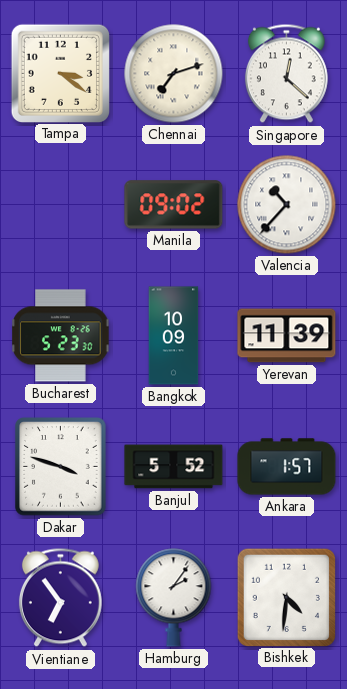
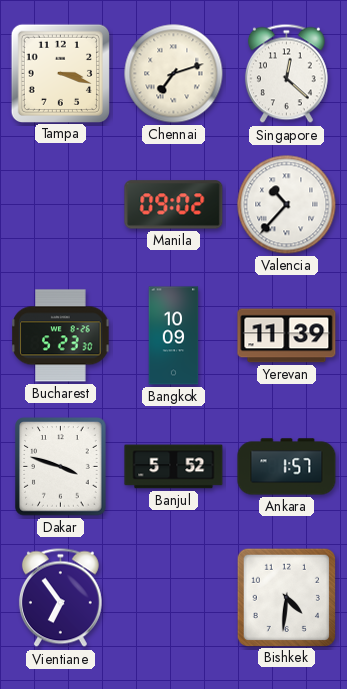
Tampa: 3:21 -> 3:18 (60, 73)
Hamburg: 2:06 -> none (174, 598)
